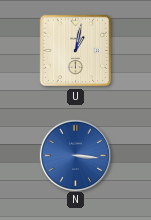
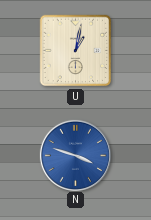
N: 3:16 -> 3:48 (75, 155)
